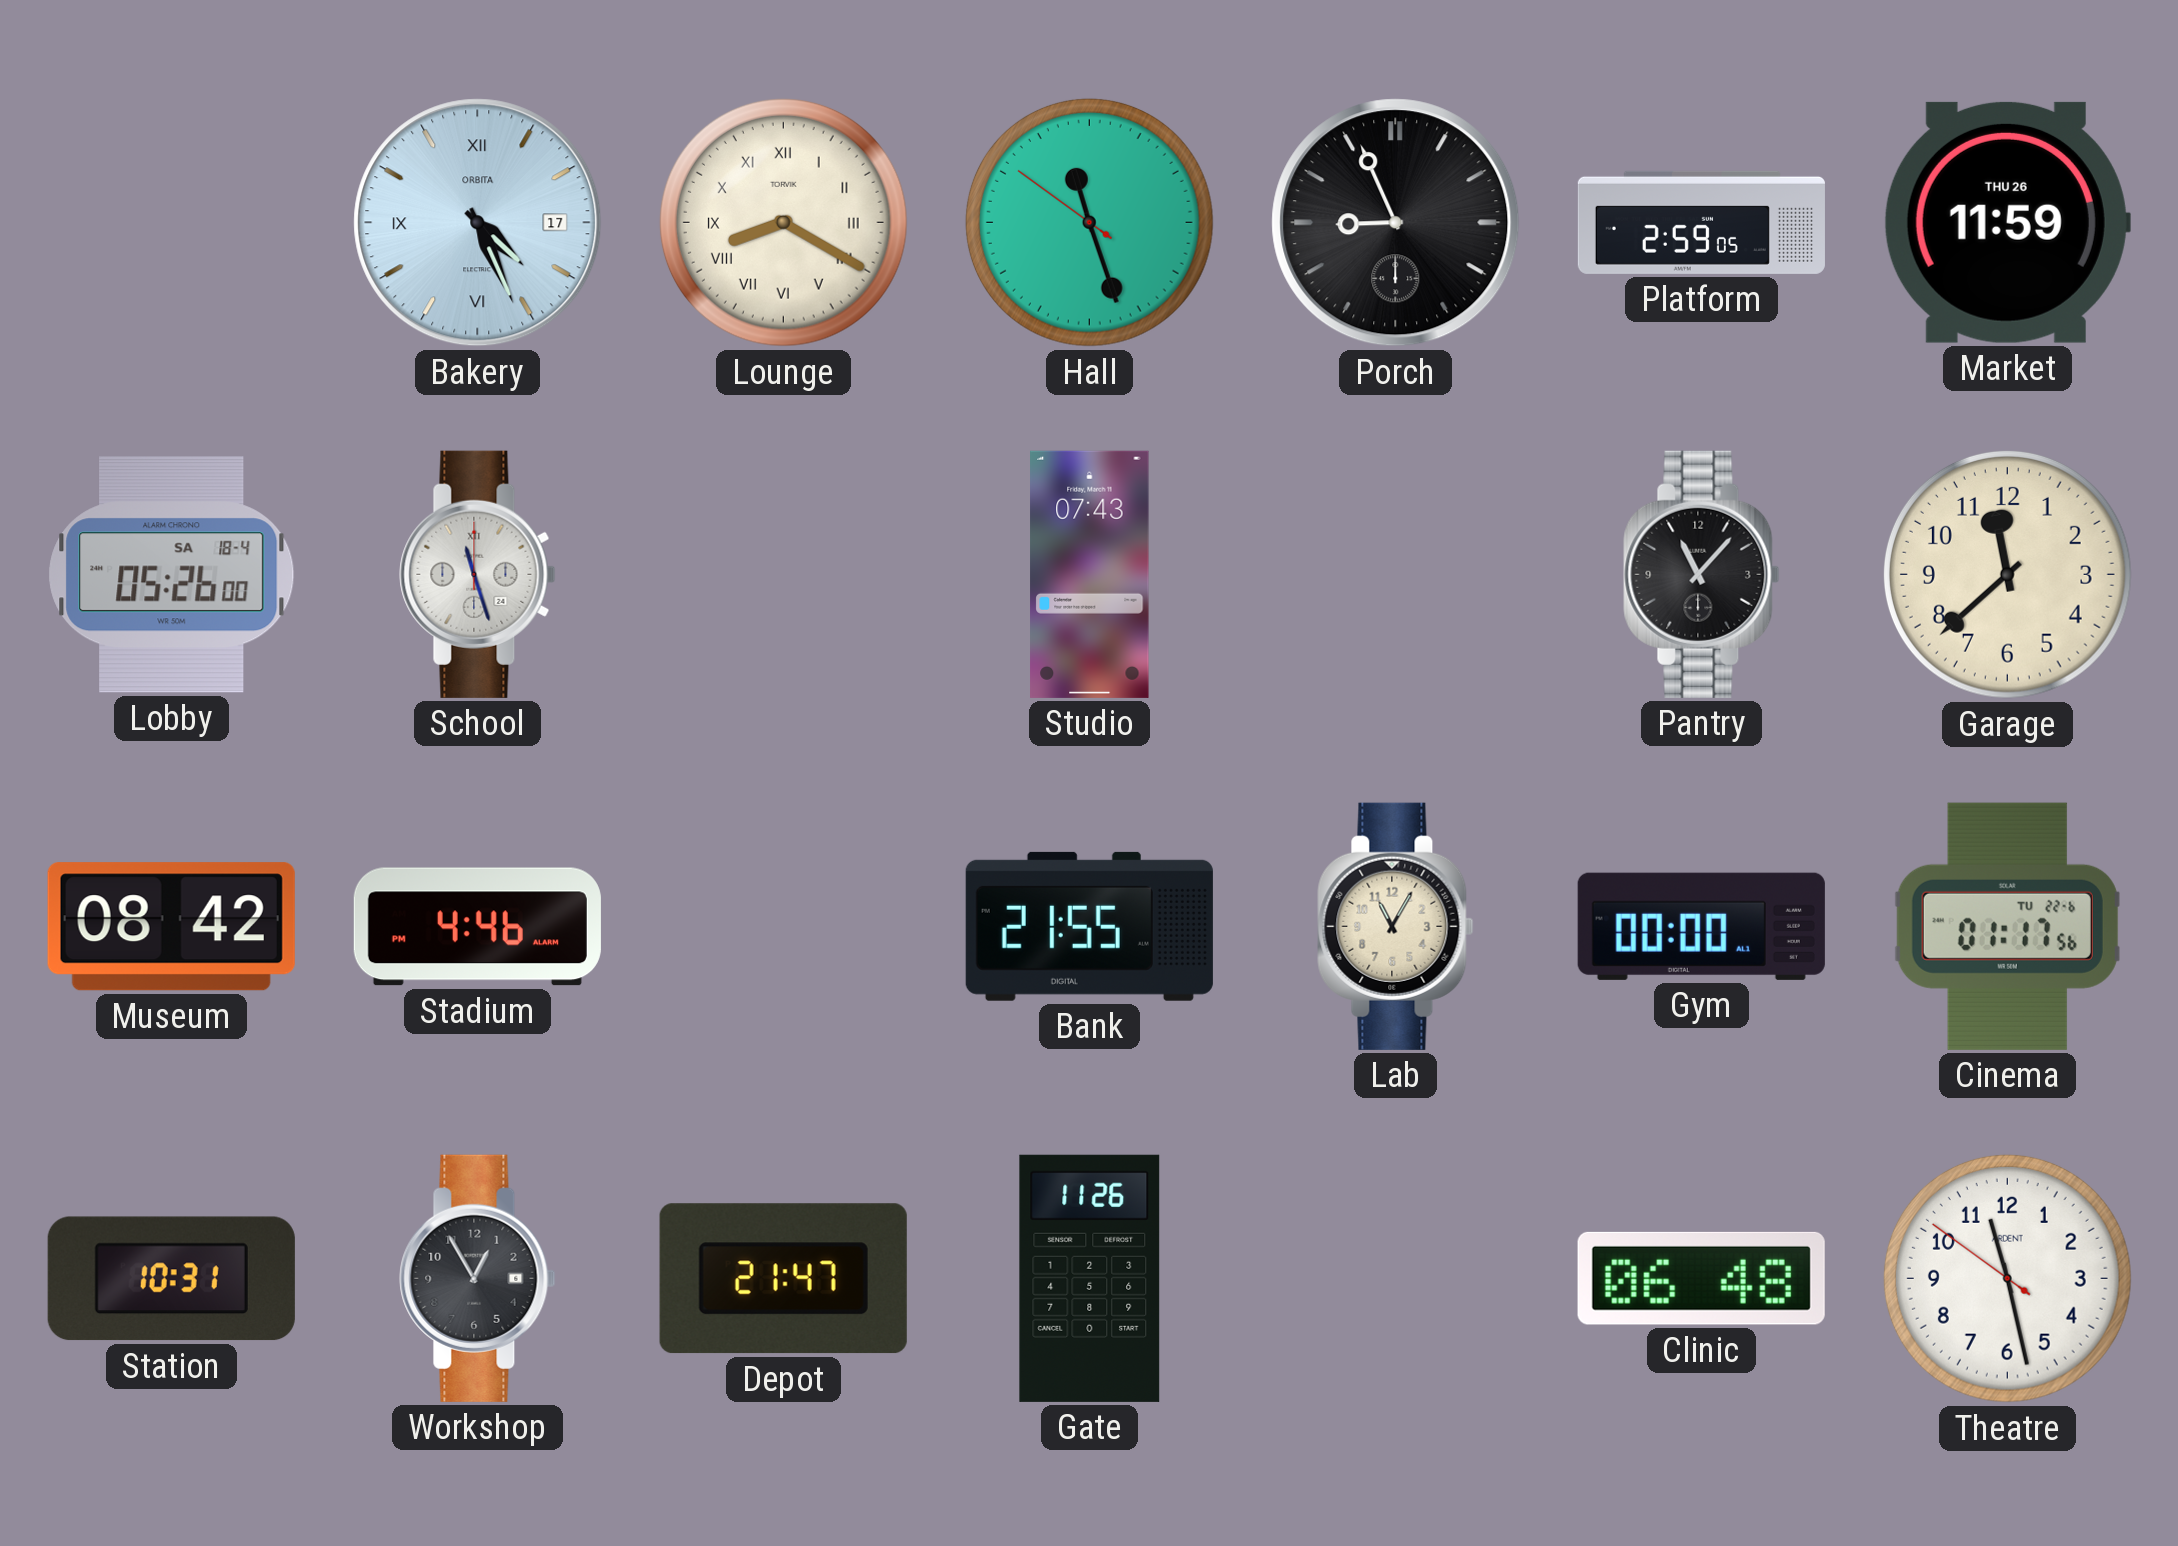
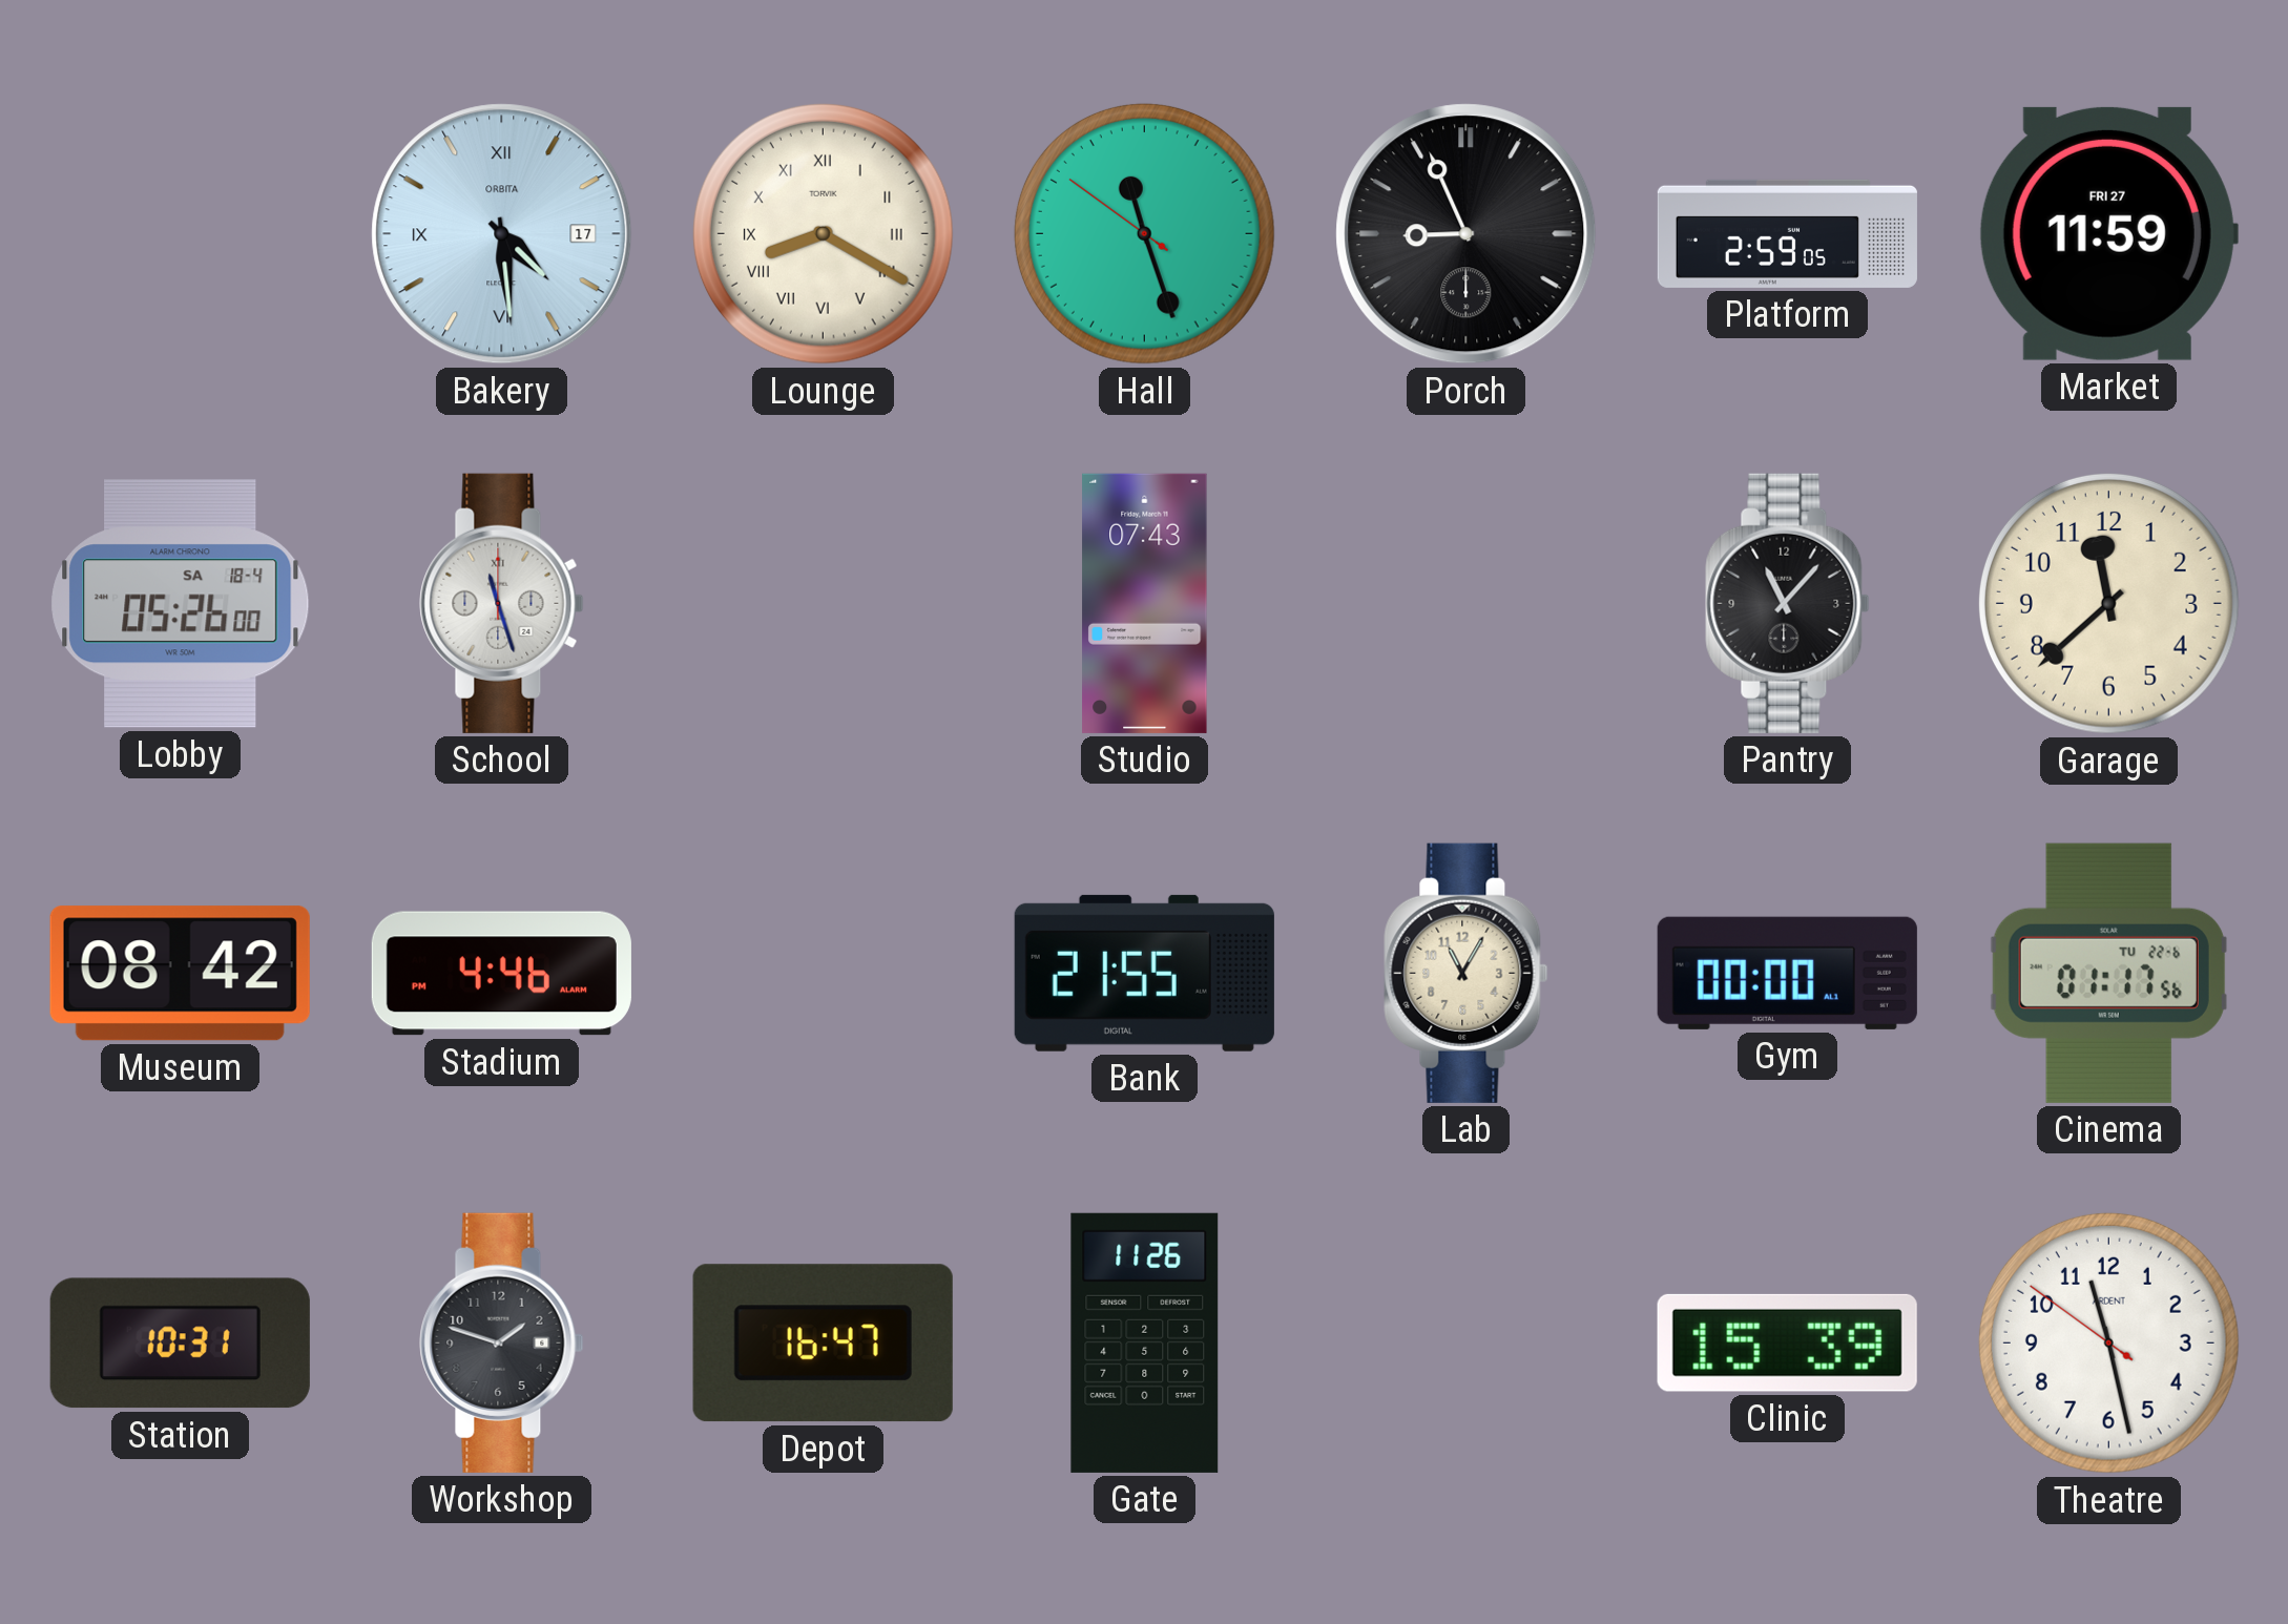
Bakery: 4:26 -> 4:29 (502, 234)
Market date: THU 26 -> FRI 27 (2108, 233)
Workshop: 12:55 -> 1:48 (502, 1342)
Depot: 21:47 -> 16:47 (823, 1344)
Clinic: 06:48 -> 15:39 (1787, 1342)
